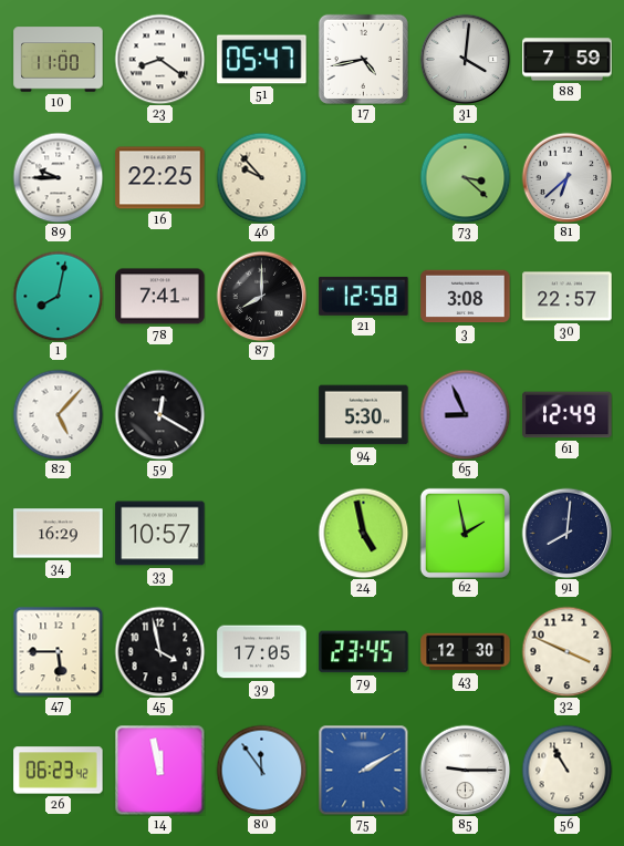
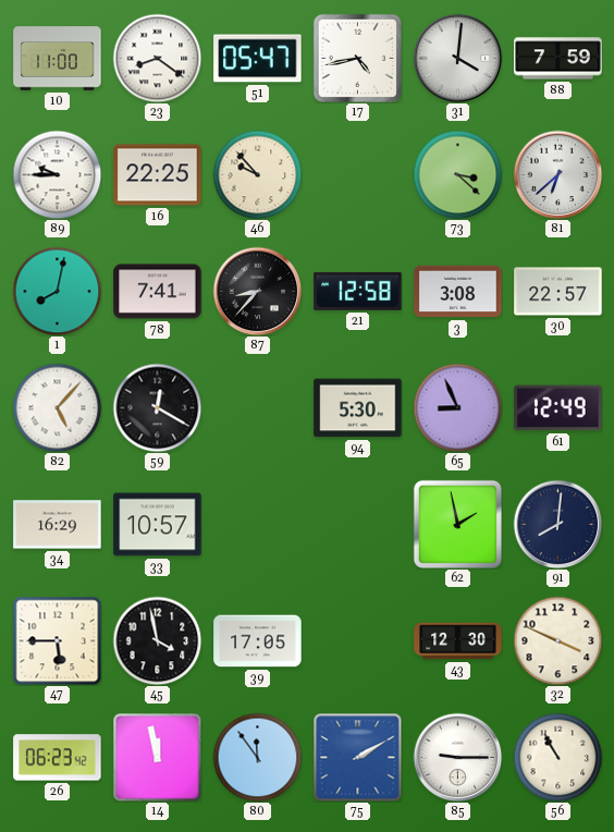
87: 8:00 -> 8:37 (257, 291)
24: 4:58 -> none (363, 533)
79: 23:45 -> none (364, 652)
